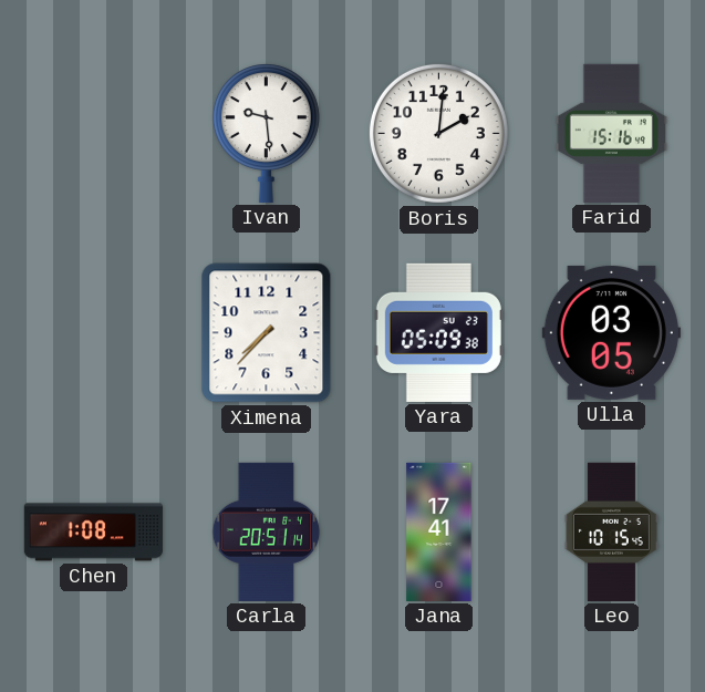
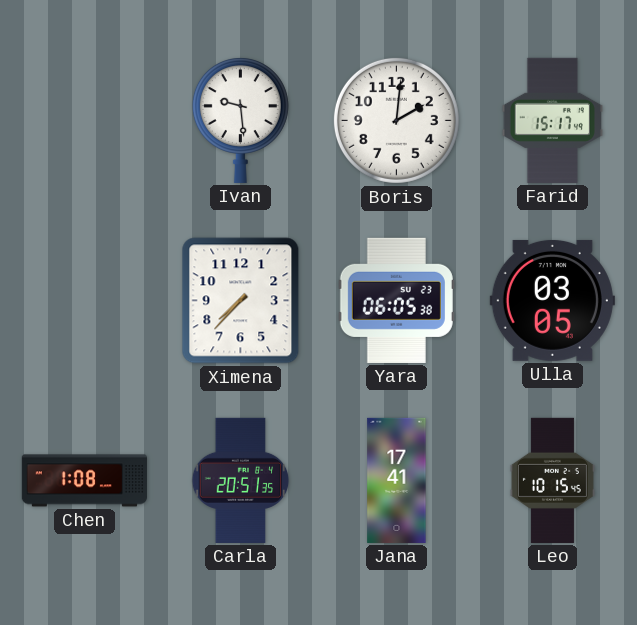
Farid: 15:16 -> 15:17 (552, 120)
Yara: 05:09 -> 06:05 (396, 300)
Carla: 20:51:14 -> 20:51:35 (241, 480)
